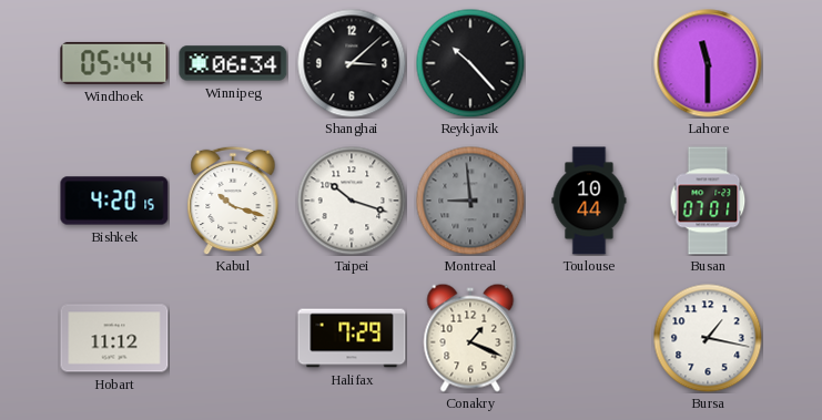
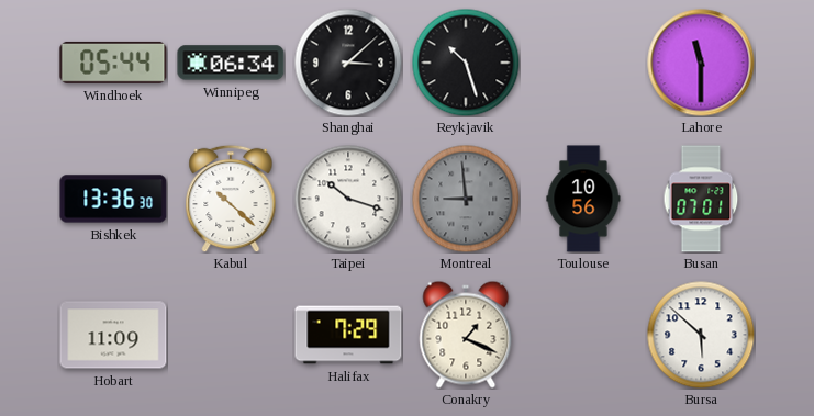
Reykjavik: 10:23 -> 10:27 (466, 63)
Bishkek: 4:20 -> 13:36 (113, 199)
Kabul: 10:18 -> 10:22 (231, 199)
Toulouse: 10:44 -> 10:56 (583, 199)
Hobart: 11:12 -> 11:09 (113, 335)
Bursa: 1:17 -> 5:52 (701, 335)
